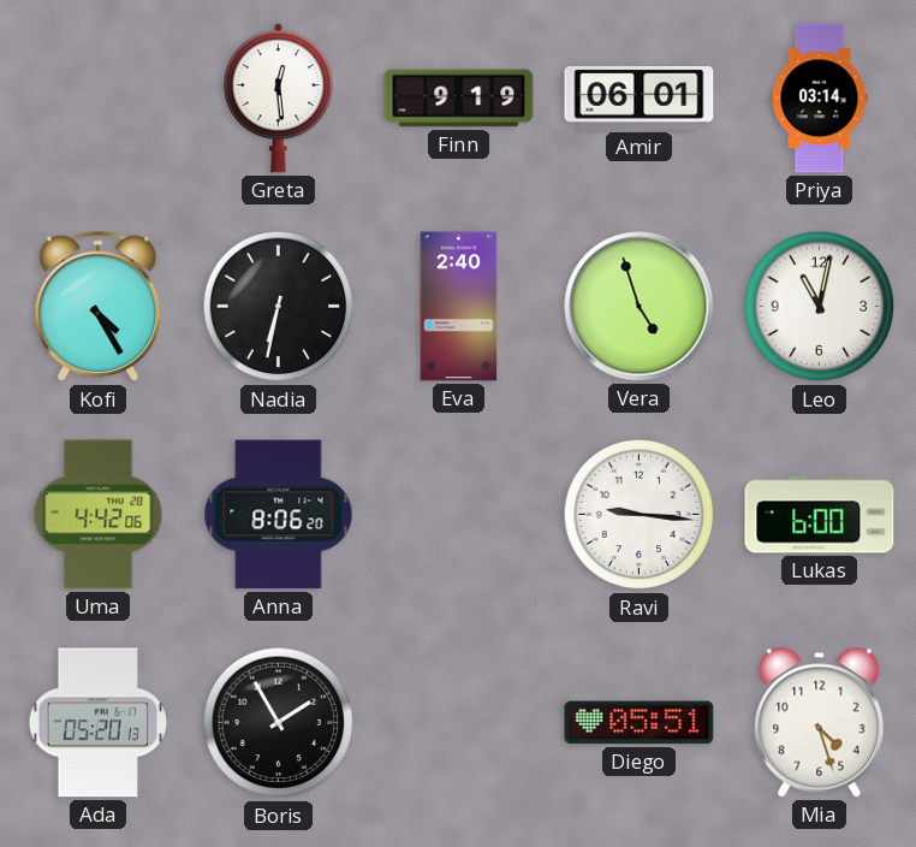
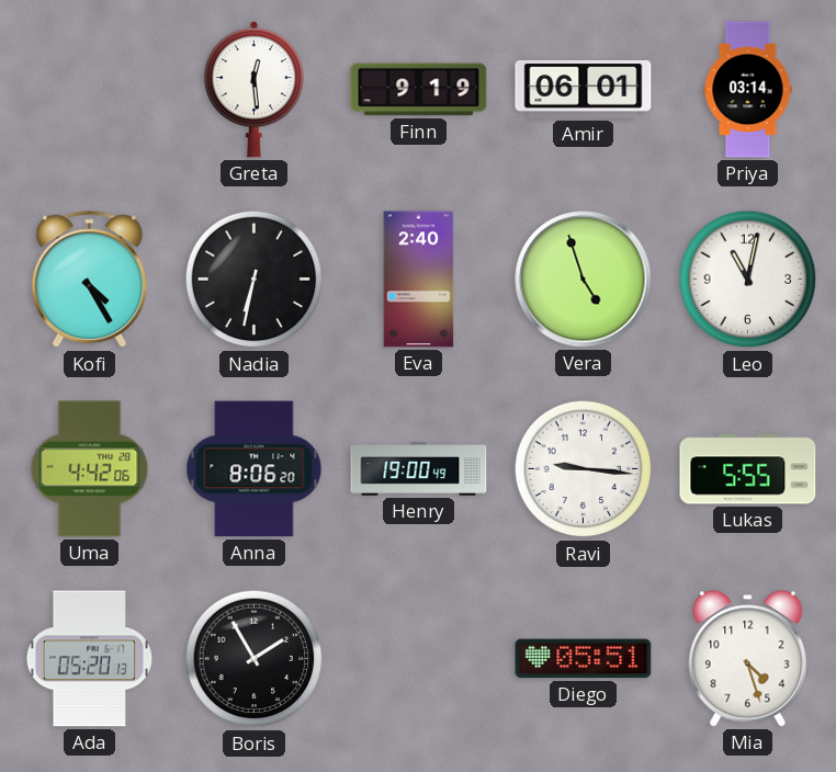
Henry: none -> 19:00 (419, 469)
Lukas: 6:00 -> 5:55 (748, 469)
